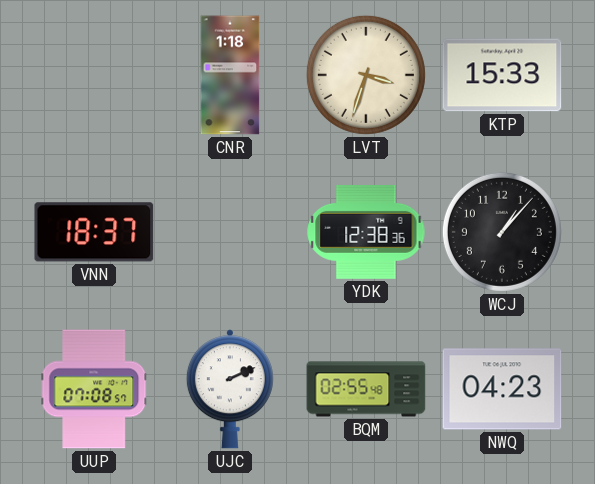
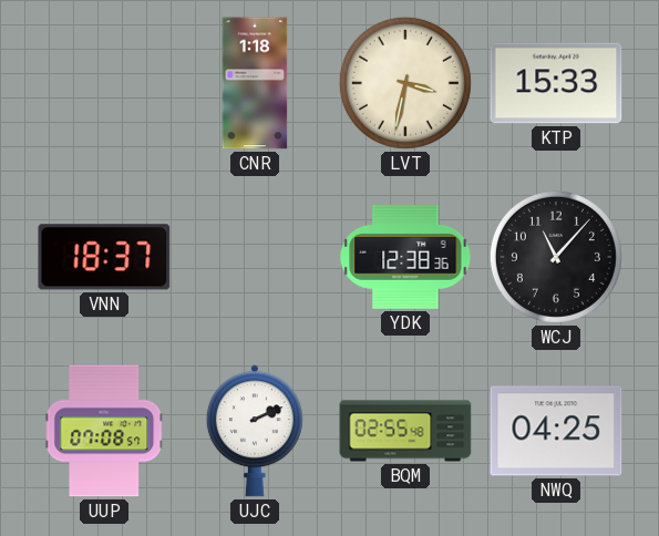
LVT: 3:33 -> 3:32 (405, 83)
WCJ: 1:07 -> 11:07 (556, 257)
NWQ: 04:23 -> 04:25 (556, 431)
